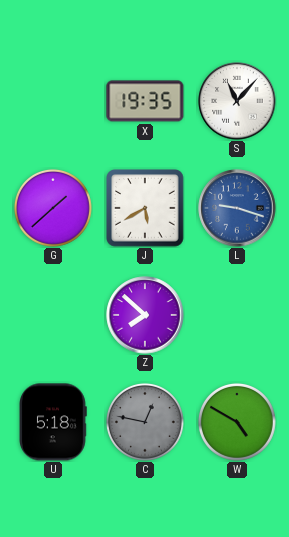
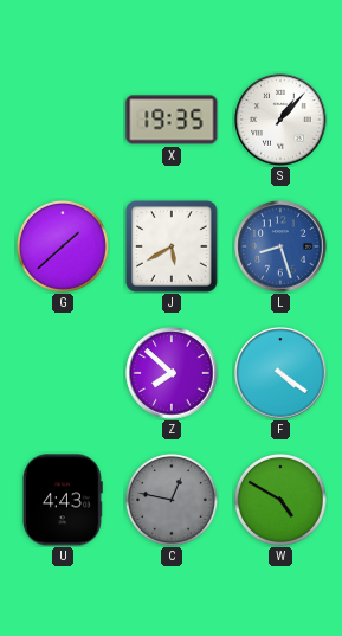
S: 11:07 -> 1:07 (280, 120)
L: 9:18 -> 8:27 (280, 246)
F: none -> 4:21 (280, 373)
U: 5:18 -> 4:43 (63, 500)
